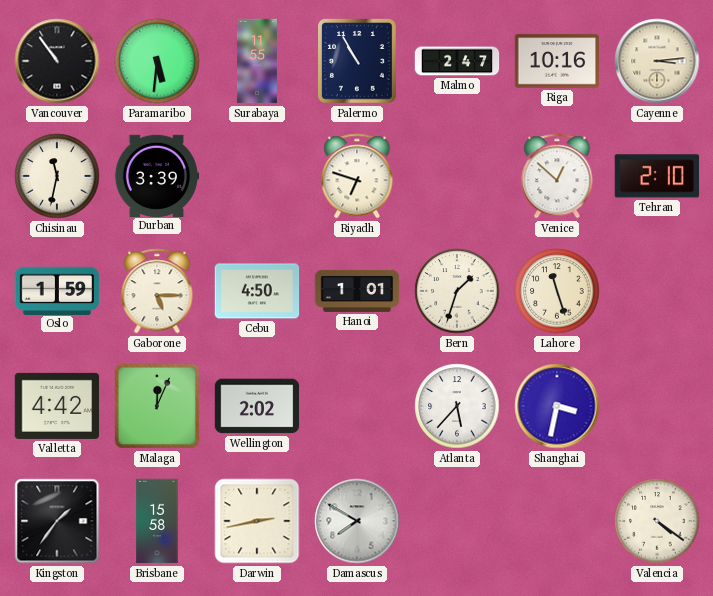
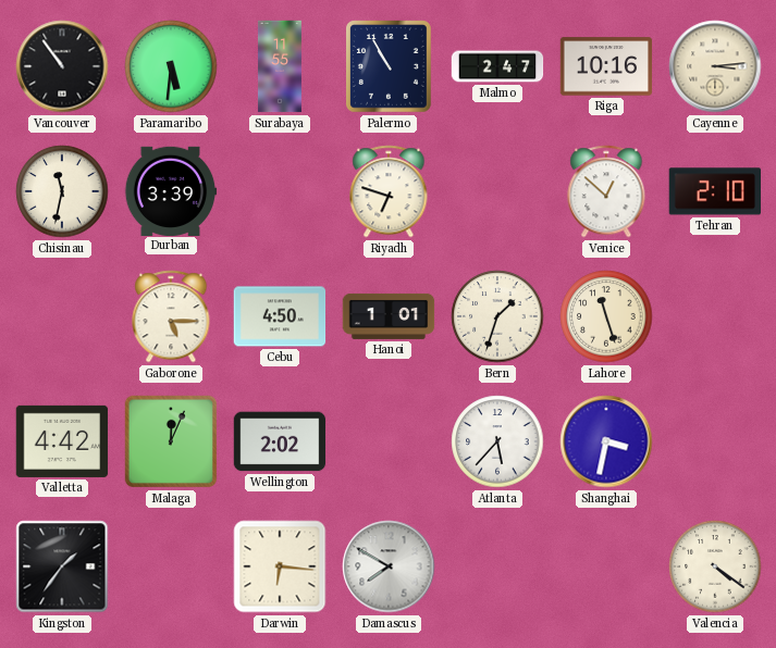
Oslo: 1:59 -> none (57, 290)
Brisbane: 15:58 -> none (157, 521)
Darwin: 2:43 -> 6:16 (280, 566)
